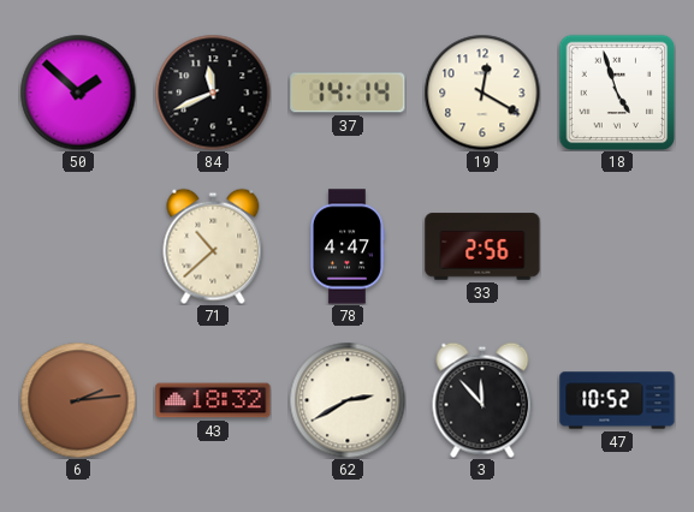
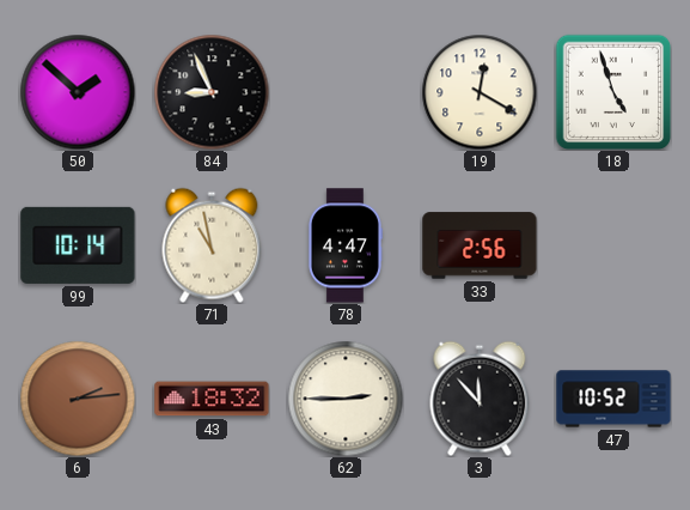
84: 11:41 -> 8:56 (212, 92)
37: 14:14 -> none (348, 93)
99: none -> 10:14 (78, 245)
71: 10:38 -> 10:58 (212, 245)
62: 2:40 -> 2:45 (346, 399)
